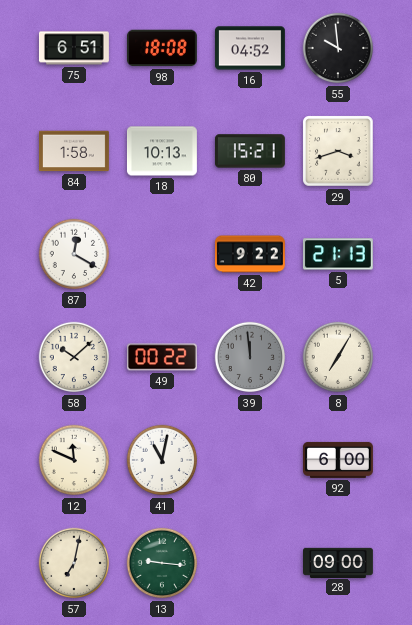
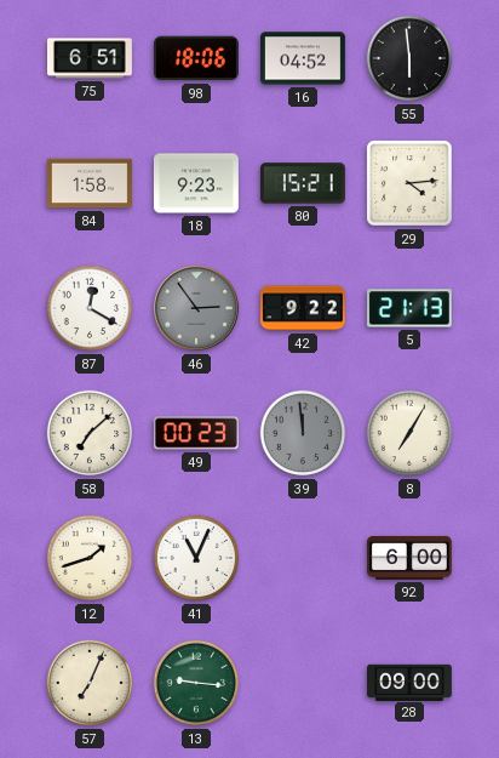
98: 18:08 -> 18:06 (196, 58)
55: 9:59 -> 5:59 (409, 58)
18: 10:13 -> 9:23 (196, 183)
29: 3:42 -> 4:14 (409, 183)
46: none -> 2:54 (196, 308)
58: 10:08 -> 7:08 (90, 433)
49: 00:22 -> 00:23 (196, 433)
12: 11:49 -> 1:42 (90, 558)
41: 11:02 -> 11:04 (196, 558)
57: 7:02 -> 7:04 (90, 683)
